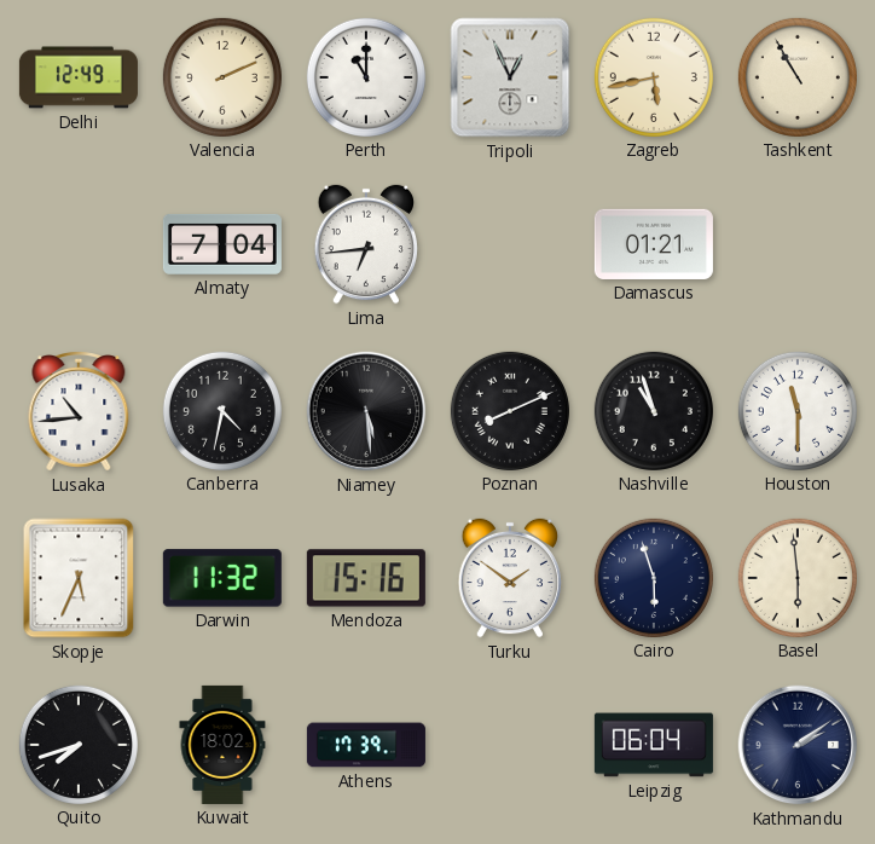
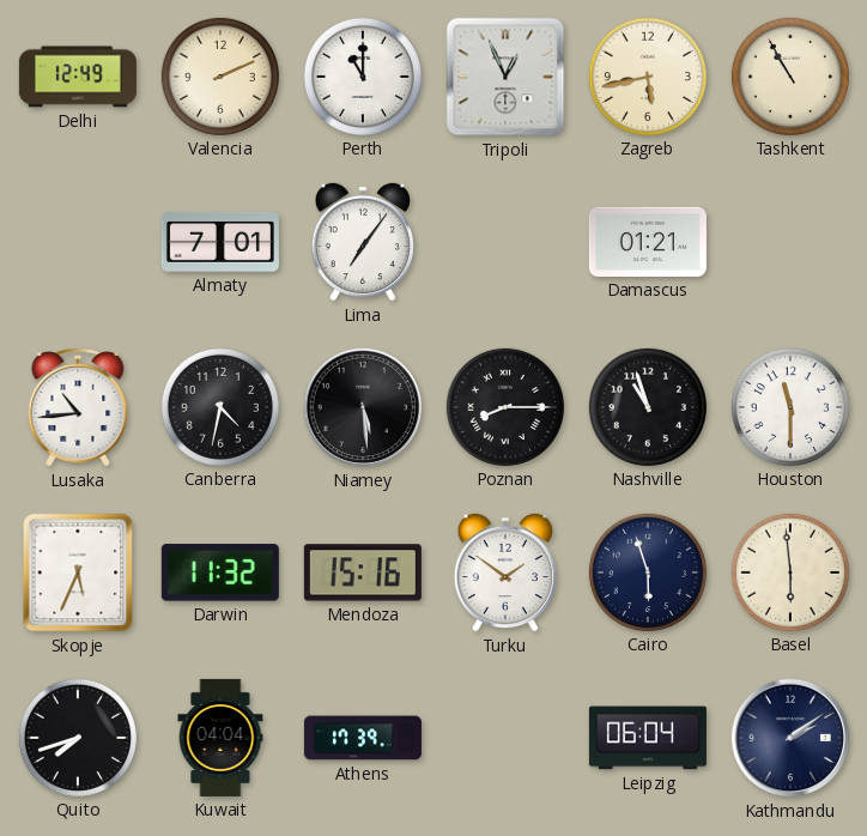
Almaty: 7:04 -> 7:01 (220, 242)
Lima: 6:44 -> 7:06 (362, 242)
Poznan: 8:11 -> 8:15 (505, 407)
Kuwait: 18:02 -> 04:04 (220, 738)
